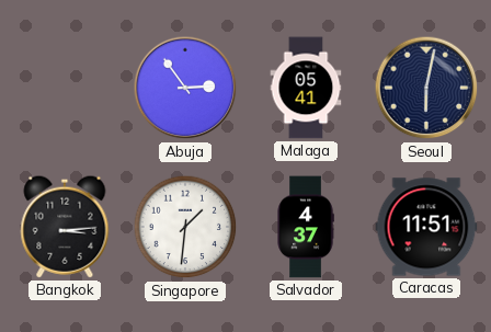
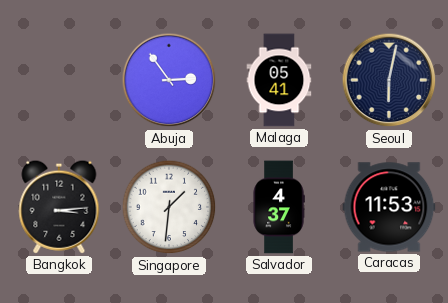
Caracas: 11:51 -> 11:53 (389, 207)
